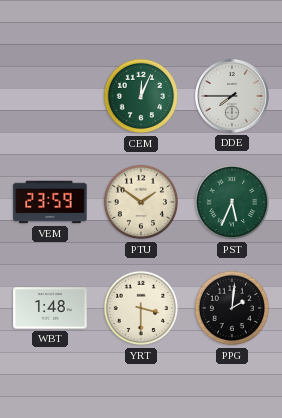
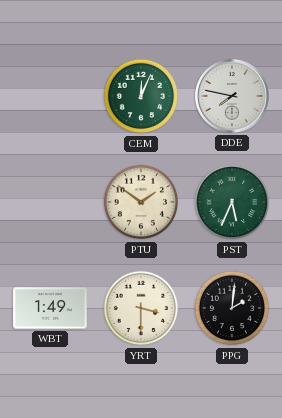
DDE: 7:45 -> 7:47 (233, 97)
VEM: 23:59 -> none (50, 202)
WBT: 1:48 -> 1:49 (50, 308)
